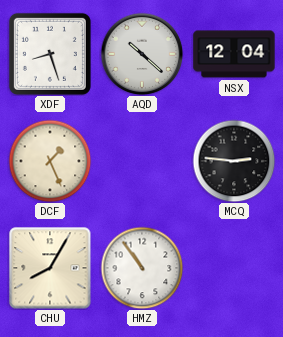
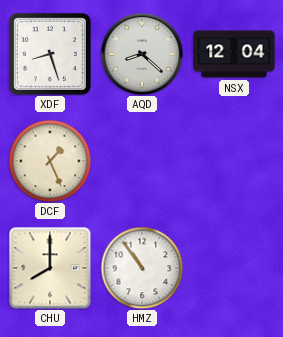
AQD: 10:22 -> 8:22 (142, 54)
MCQ: 2:46 -> none (234, 161)
CHU: 8:05 -> 8:00 (50, 268)
